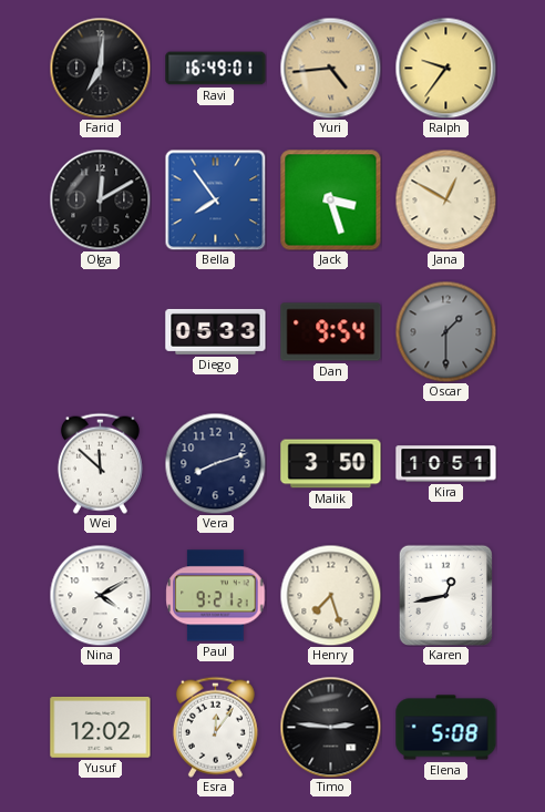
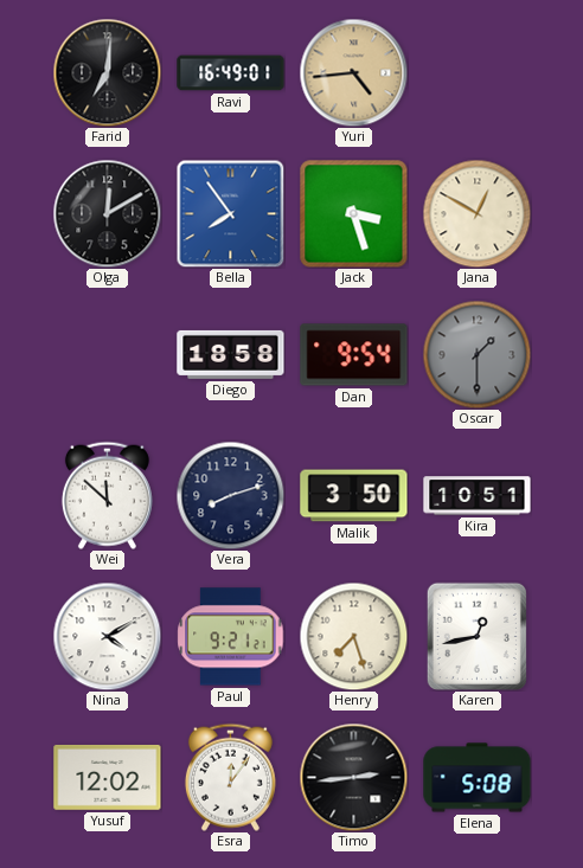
Ralph: 9:36 -> none (445, 68)
Diego: 05:33 -> 18:58 (231, 354)
Timo: 2:46 -> 2:44 (353, 777)
